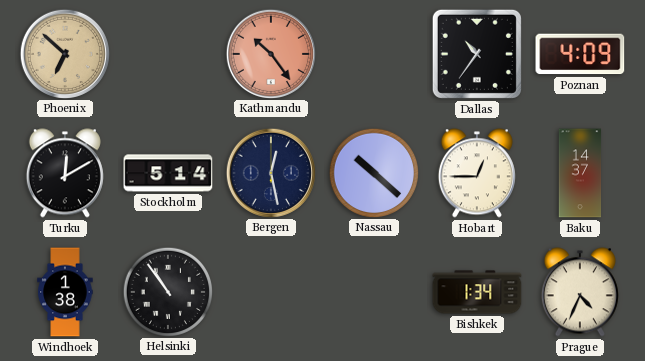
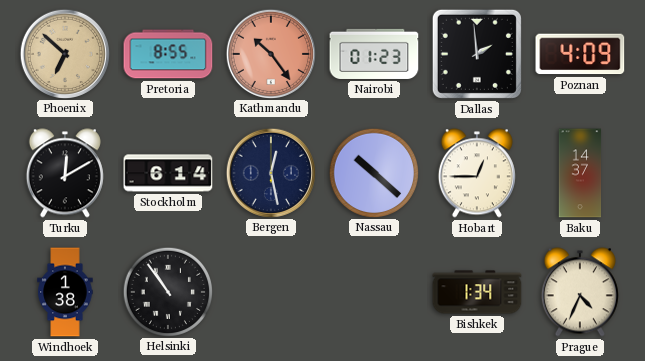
Pretoria: none -> 8:55 (168, 54)
Nairobi: none -> 01:23 (374, 54)
Dallas: 10:36 -> 1:59 (477, 54)
Stockholm: 5:14 -> 6:14 (168, 173)
